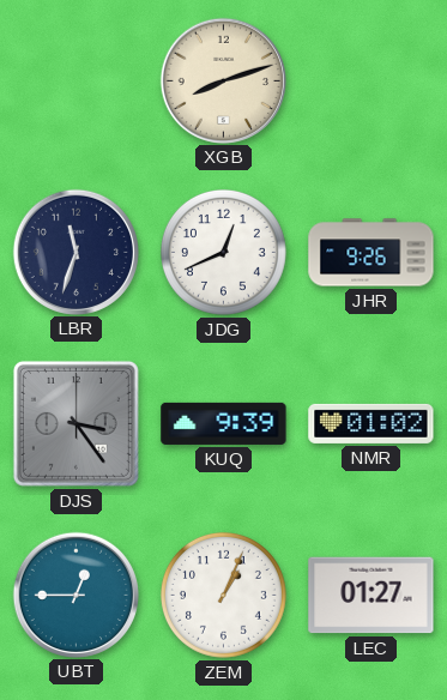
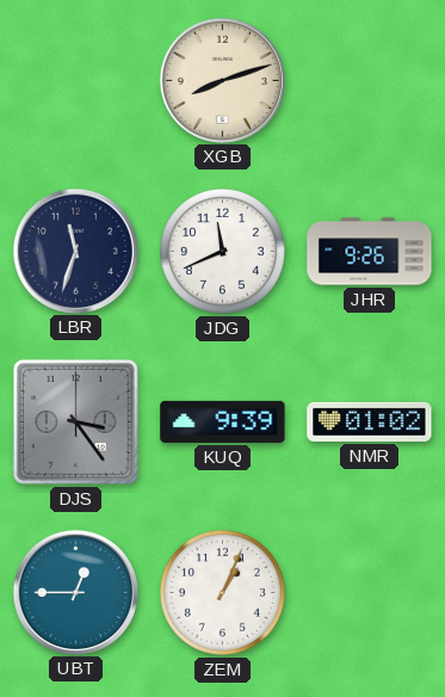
JDG: 12:41 -> 11:41 (222, 251)
LEC: 01:27 -> none (372, 596)
